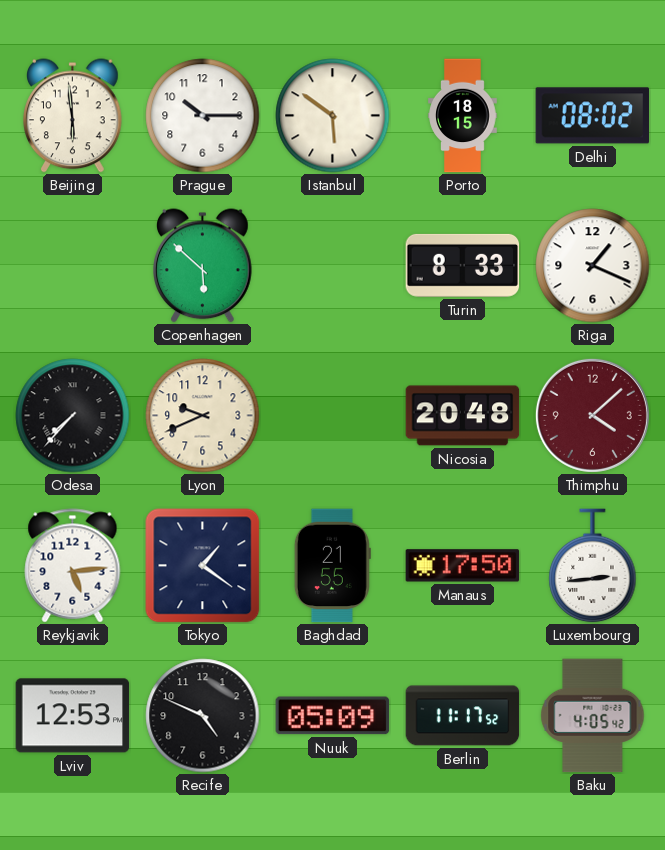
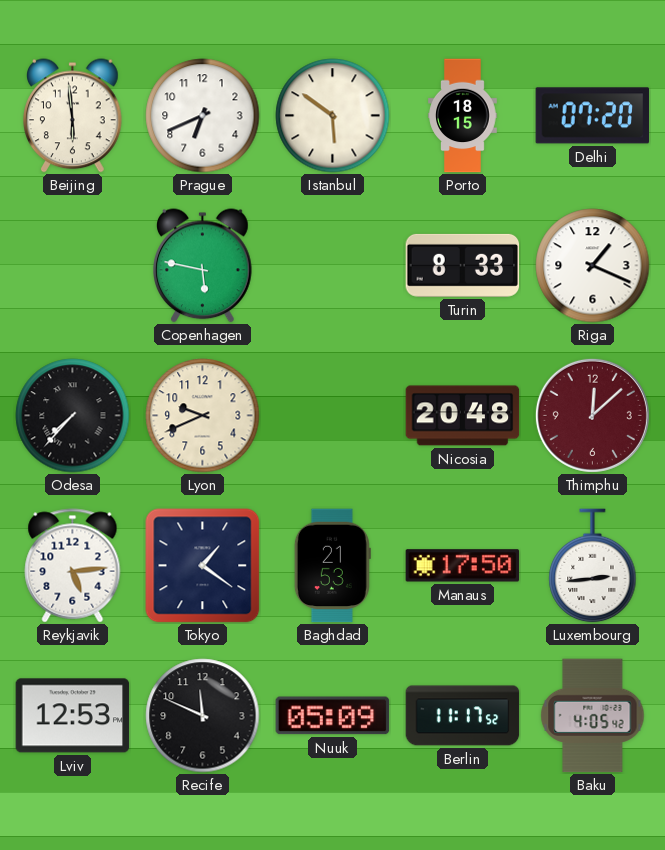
Prague: 10:15 -> 6:41 (203, 116)
Delhi: 08:02 -> 07:20 (593, 116)
Copenhagen: 5:52 -> 5:47 (203, 266)
Thimphu: 4:08 -> 12:08 (592, 415)
Baghdad: 21:55 -> 21:53 (332, 566)
Recife: 4:49 -> 11:49 (203, 716)
